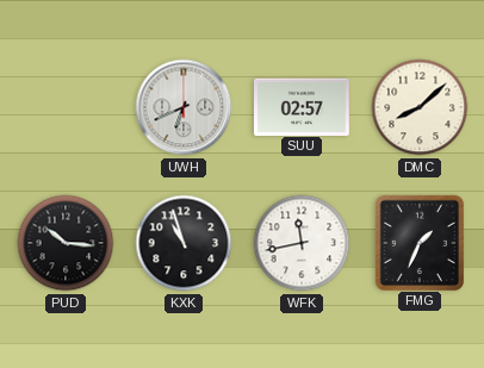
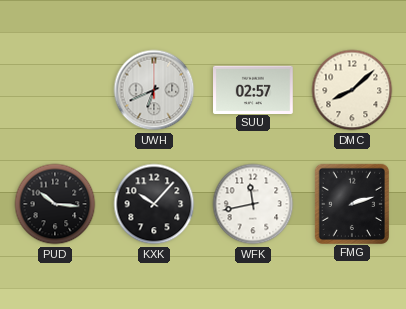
KXK: 10:57 -> 10:07 (154, 204)
FMG: 1:34 -> 2:12 (351, 203)
